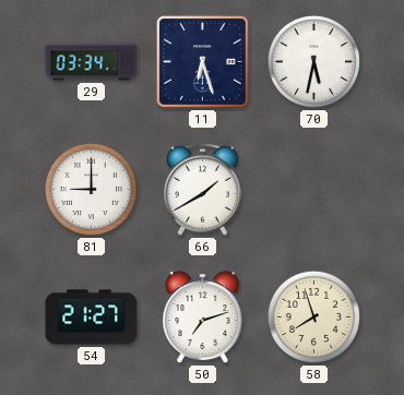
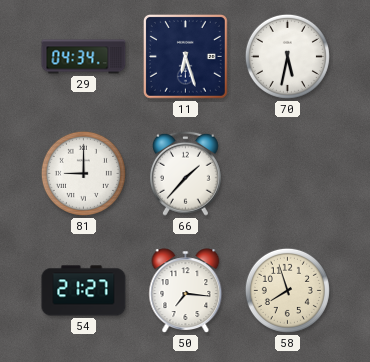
29: 03:34 -> 04:34 (84, 57)
66: 1:40 -> 1:37 (185, 173)
50: 7:12 -> 7:16 (186, 291)
